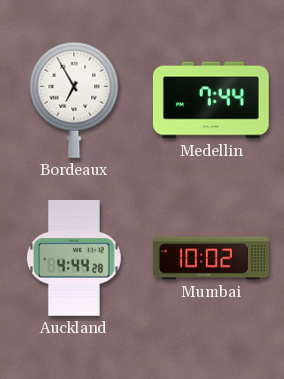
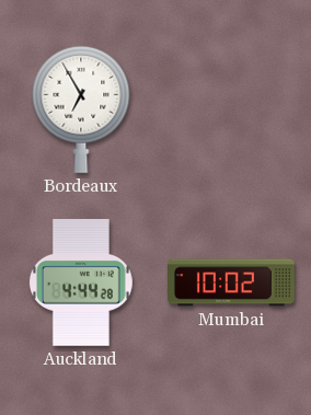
Medellin: 7:44 -> none (211, 100)
